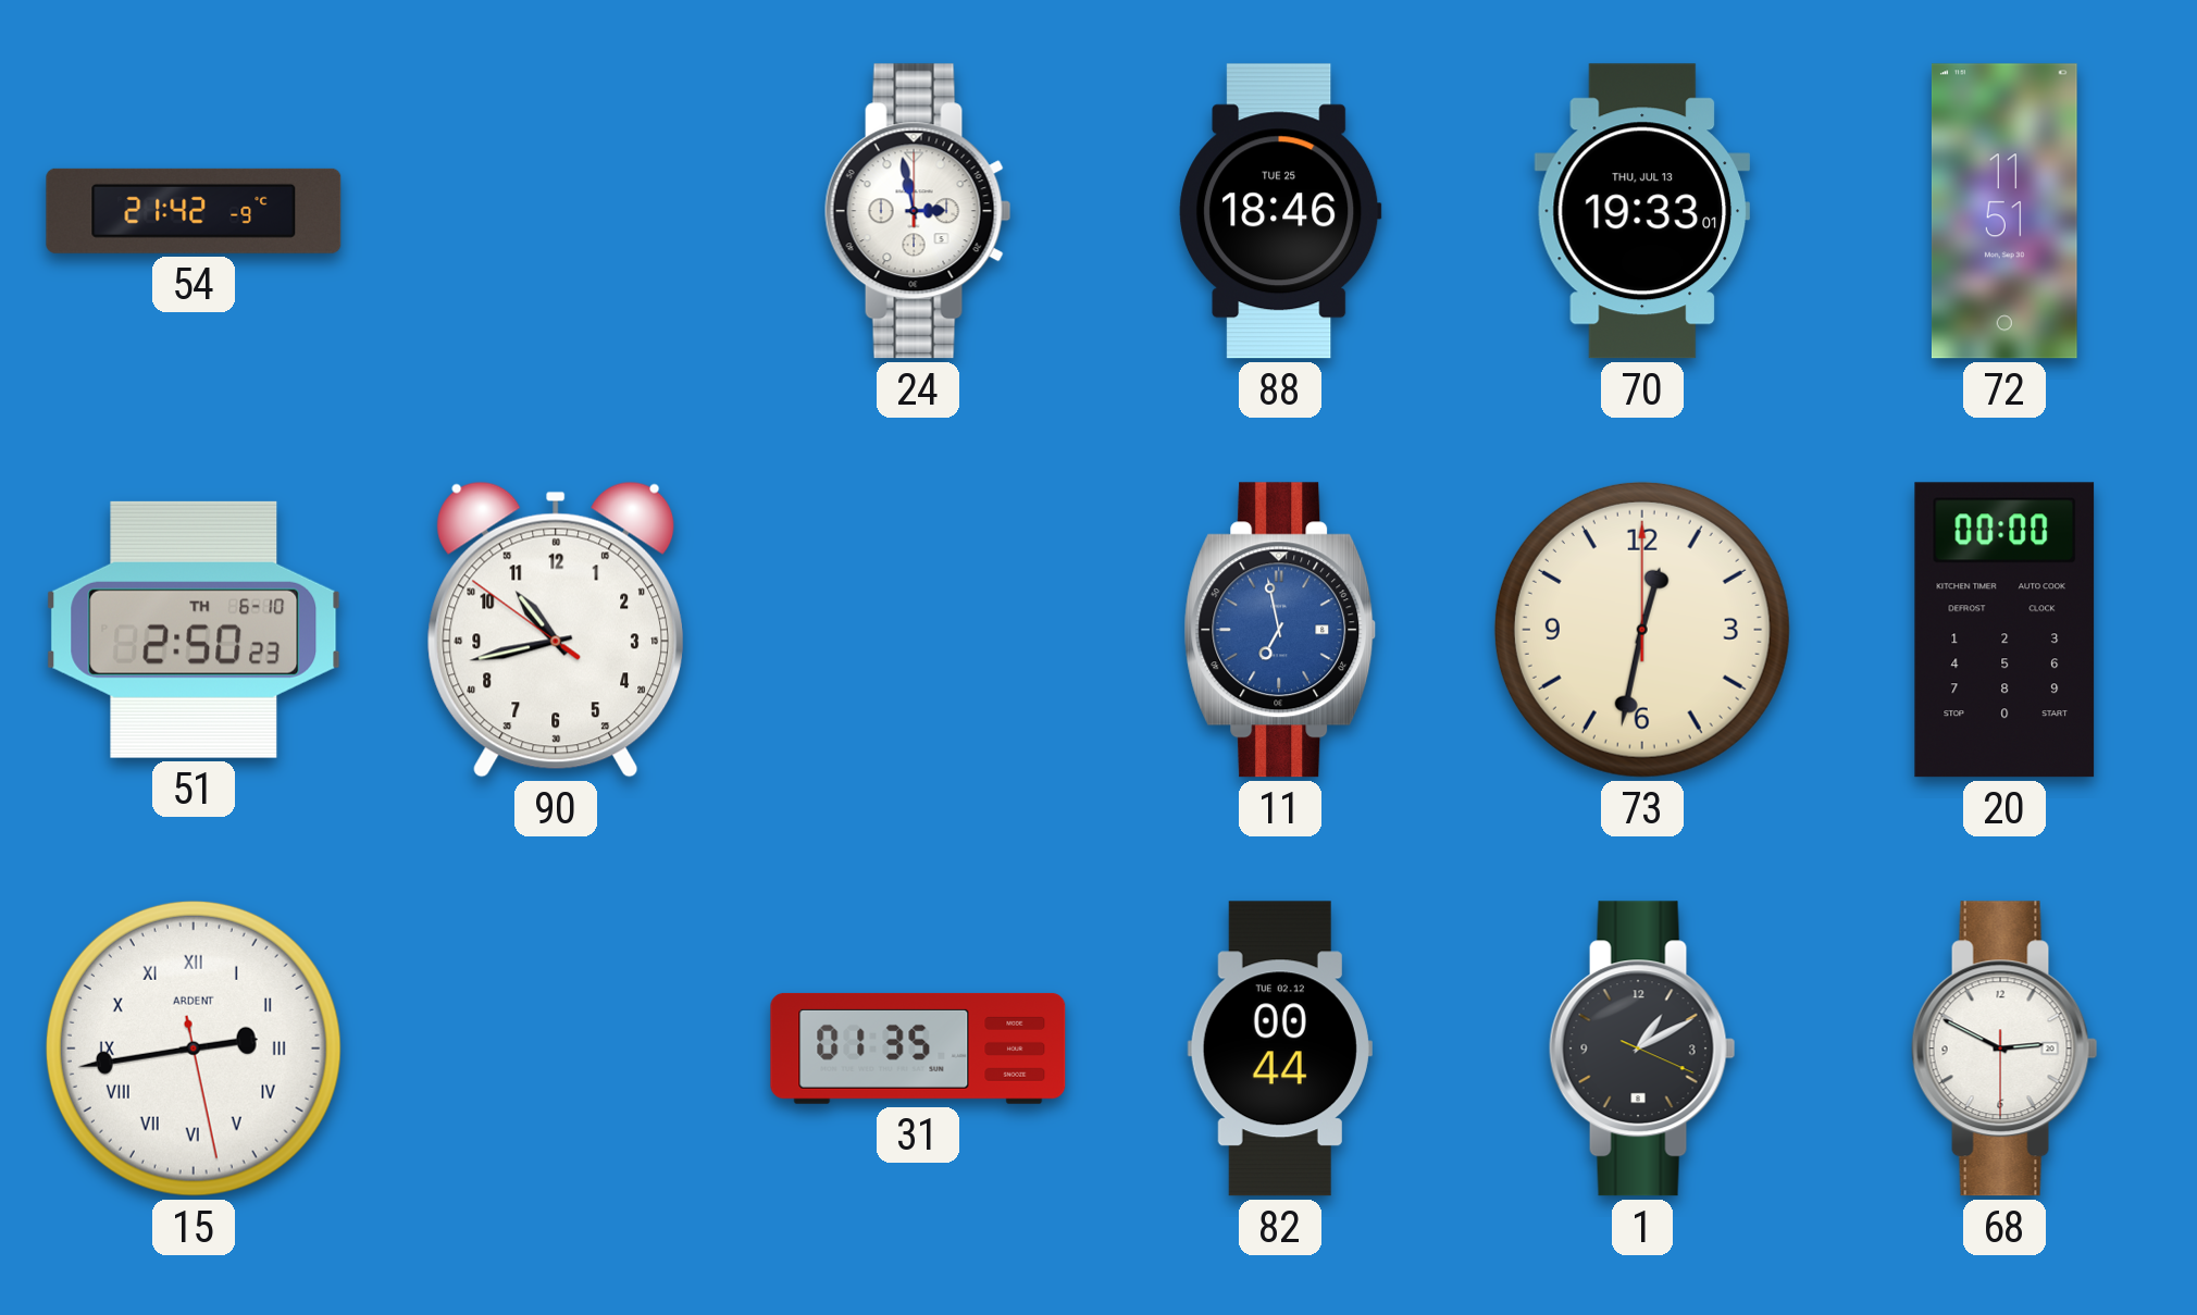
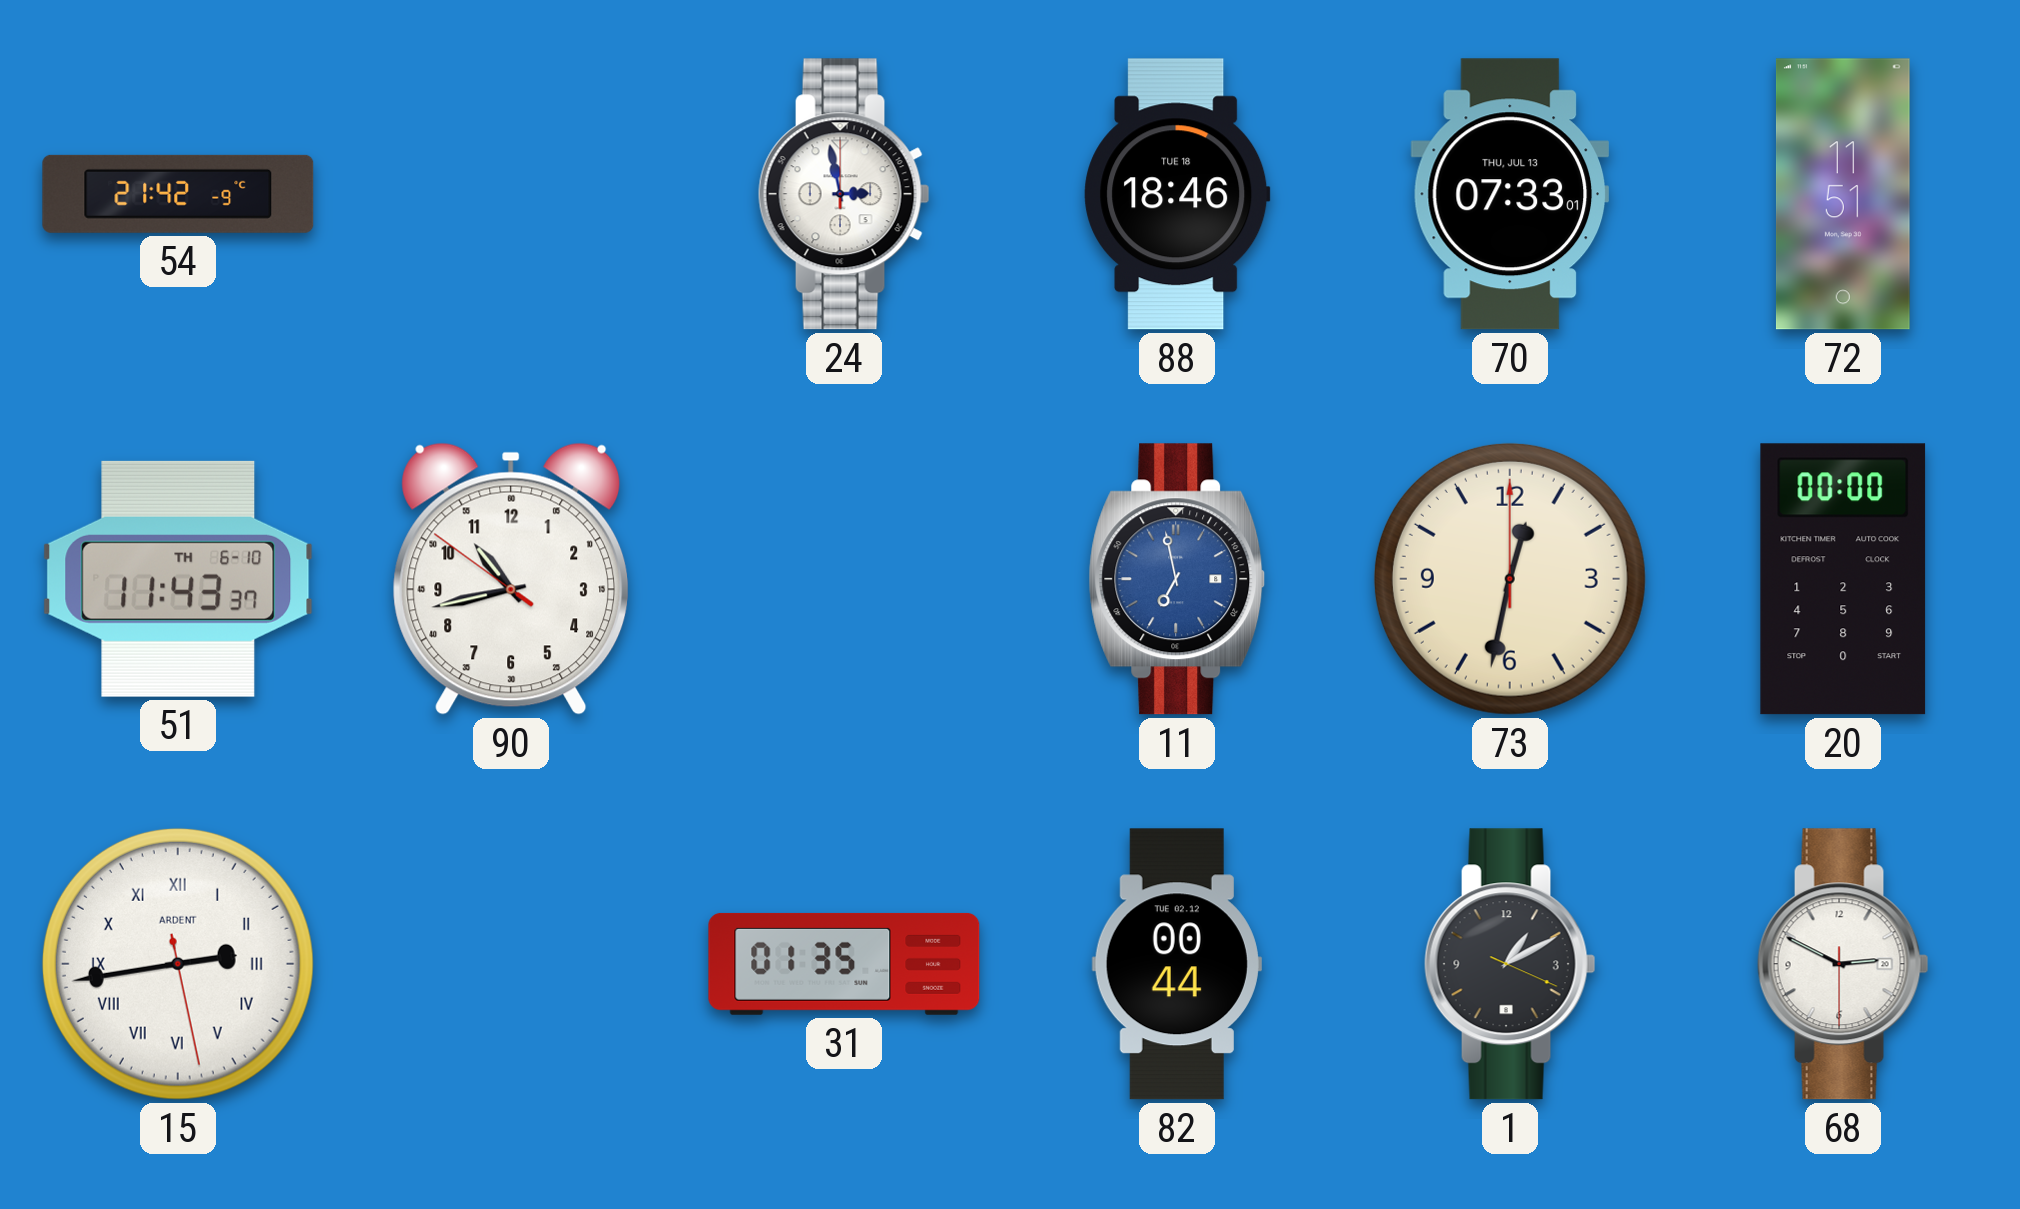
88 date: TUE 25 -> TUE 18 (1177, 194)
70: 19:33 -> 07:33 (1509, 194)
51: 2:50 -> 11:43 (178, 579)
